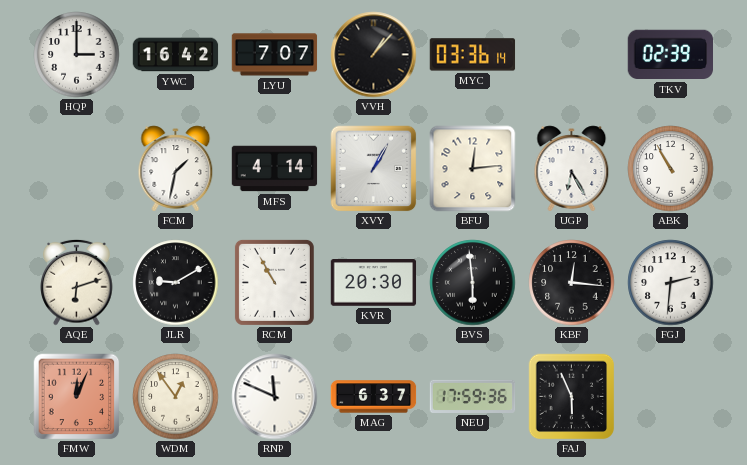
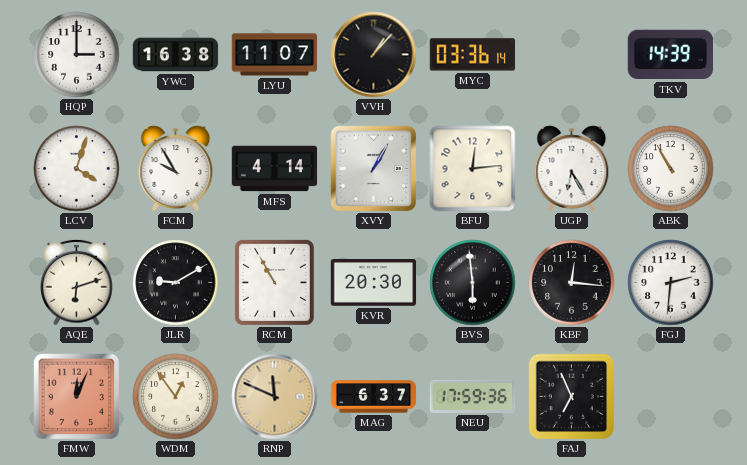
YWC: 16:42 -> 16:38 (176, 55)
LYU: 7:07 -> 11:07 (275, 55)
TKV: 02:39 -> 14:39 (671, 55)
LCV: none -> 4:03 (77, 169)
FCM: 1:32 -> 9:55 (176, 169)
RNP dial: white -> champagne (275, 397)
FAJ: 5:56 -> 6:56 (572, 397)
